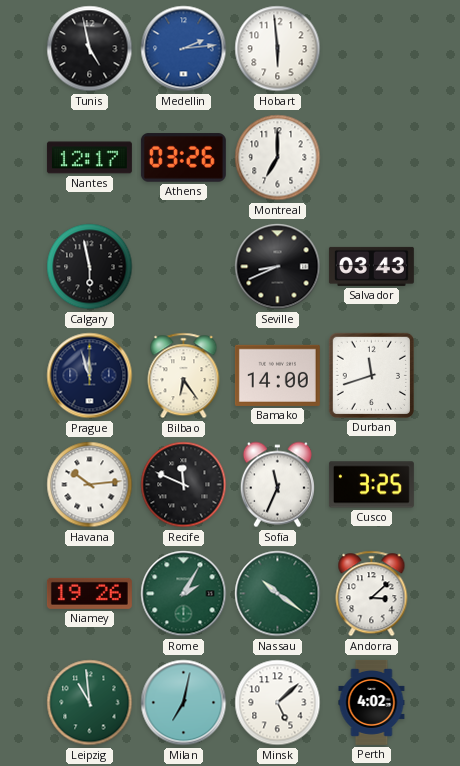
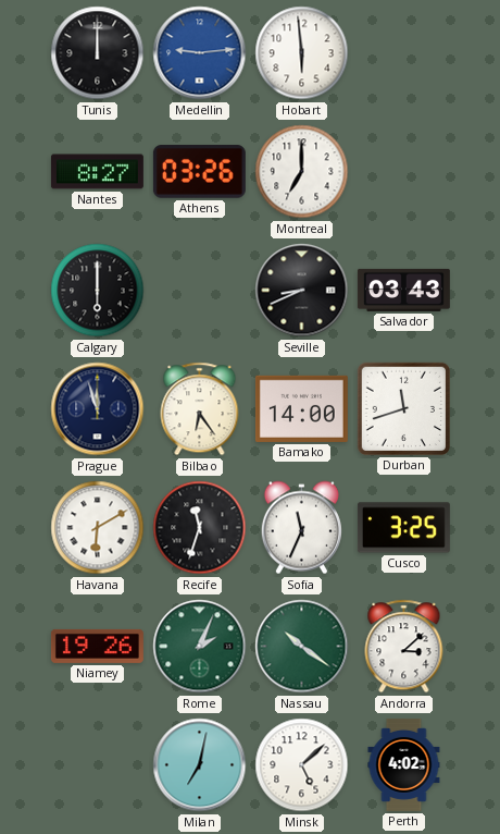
Tunis: 4:58 -> 12:00 (98, 53)
Medellin: 2:14 -> 9:14 (200, 53)
Nantes: 12:17 -> 8:27 (97, 172)
Calgary: 5:58 -> 6:00 (98, 291)
Havana: 10:14 -> 6:10 (98, 528)
Recife: 11:49 -> 11:33 (200, 528)
Rome: 2:05 -> 2:04 (200, 647)
Leipzig: 10:59 -> none (90, 703)
